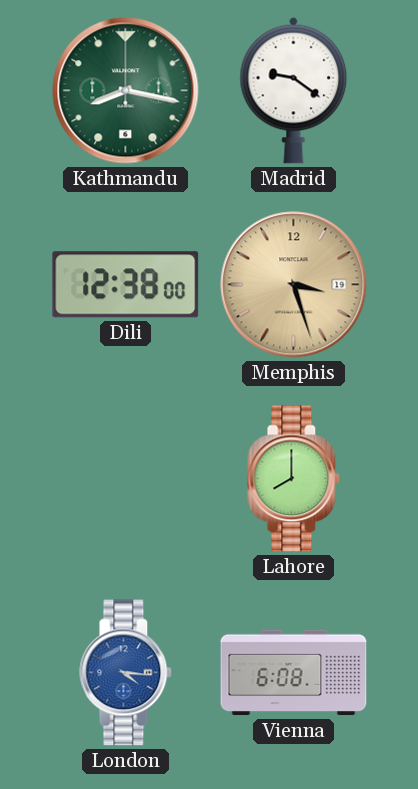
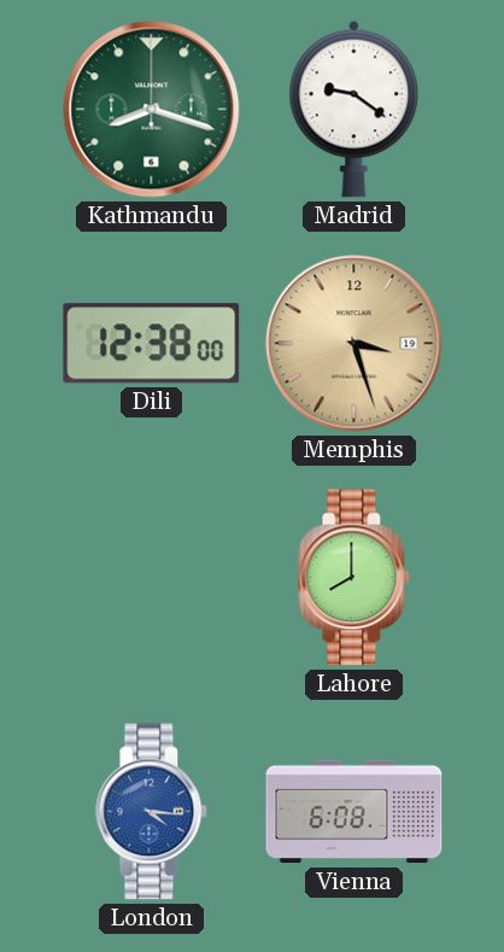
Kathmandu: 8:17 -> 8:18 (152, 110)
